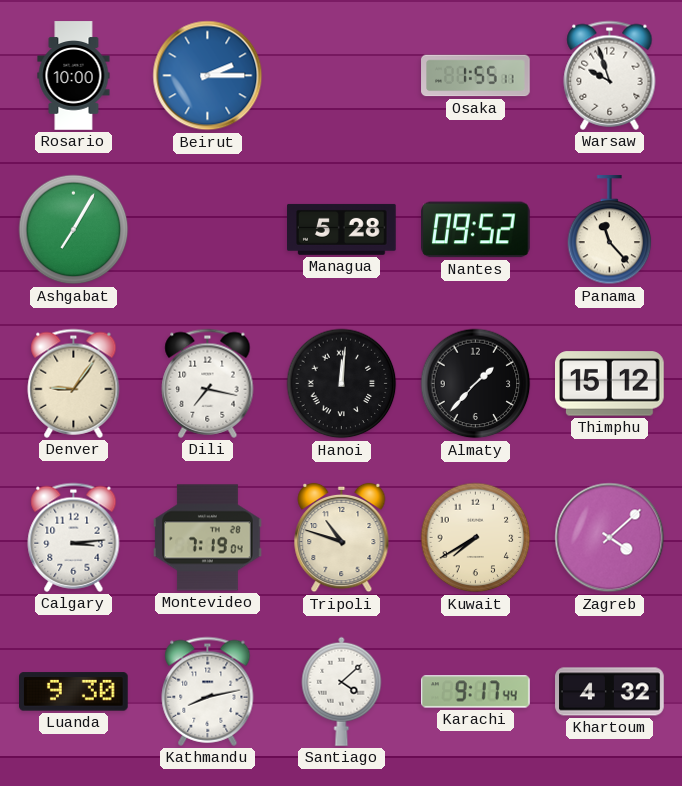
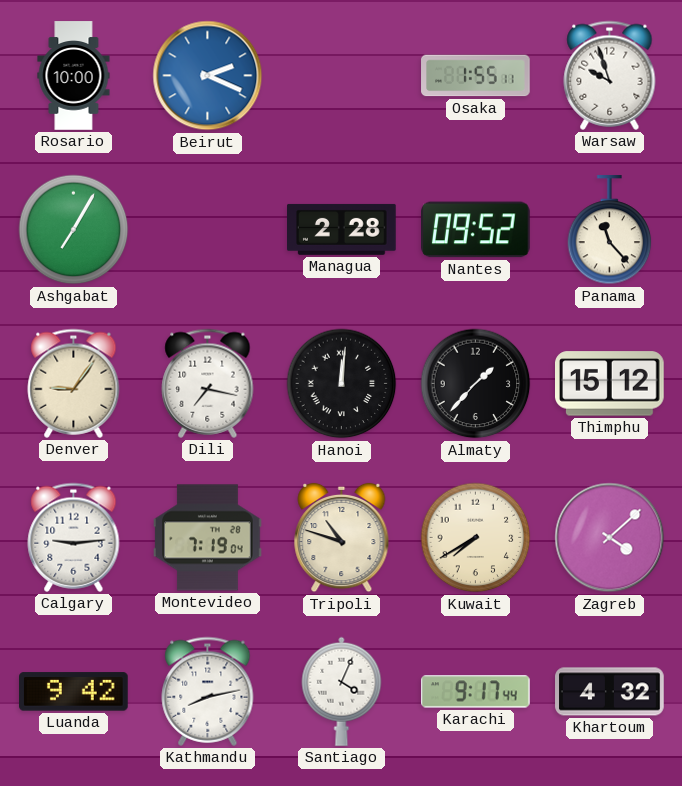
Beirut: 2:15 -> 2:19 (208, 76)
Managua: 5:28 -> 2:28 (342, 229)
Calgary: 3:14 -> 9:14 (74, 537)
Luanda: 9:30 -> 9:42 (74, 692)
Santiago: 4:08 -> 4:04 (342, 691)
